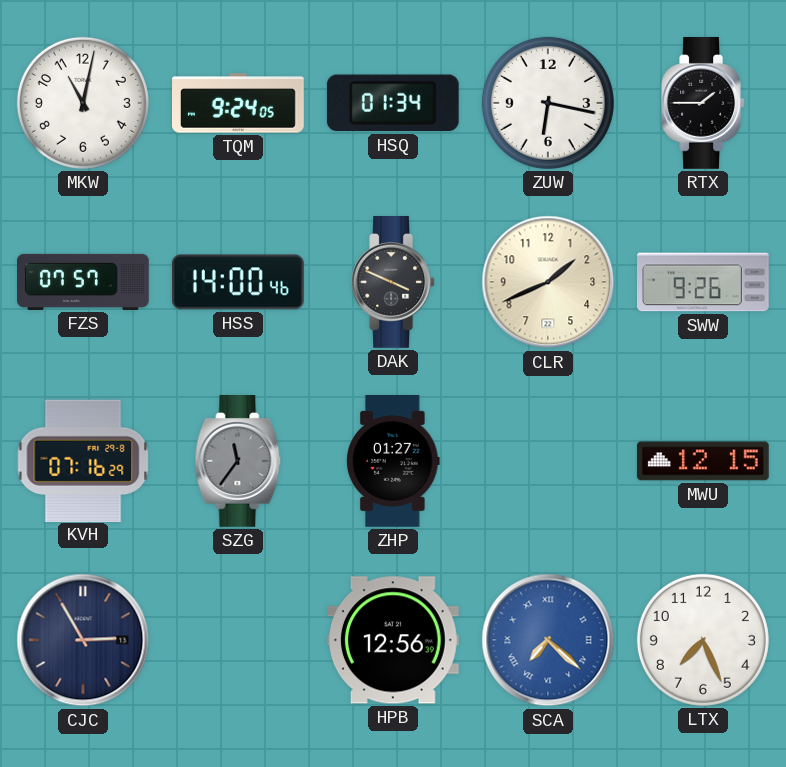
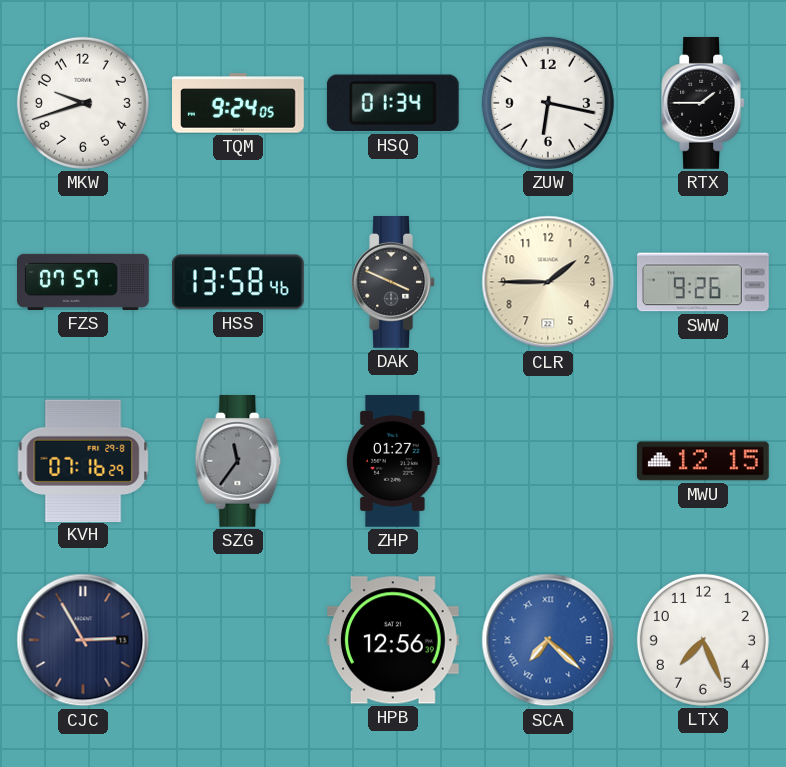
MKW: 11:02 -> 9:42 (83, 103)
HSS: 14:00 -> 13:58 (239, 282)
CLR: 1:41 -> 1:45 (548, 282)
